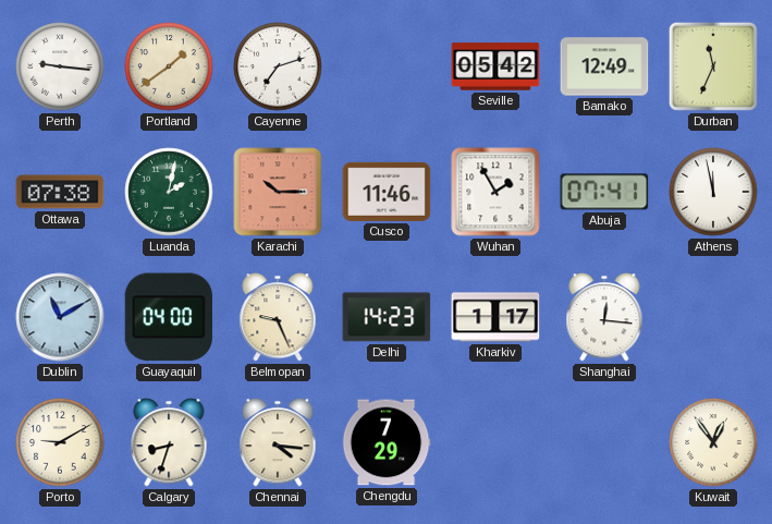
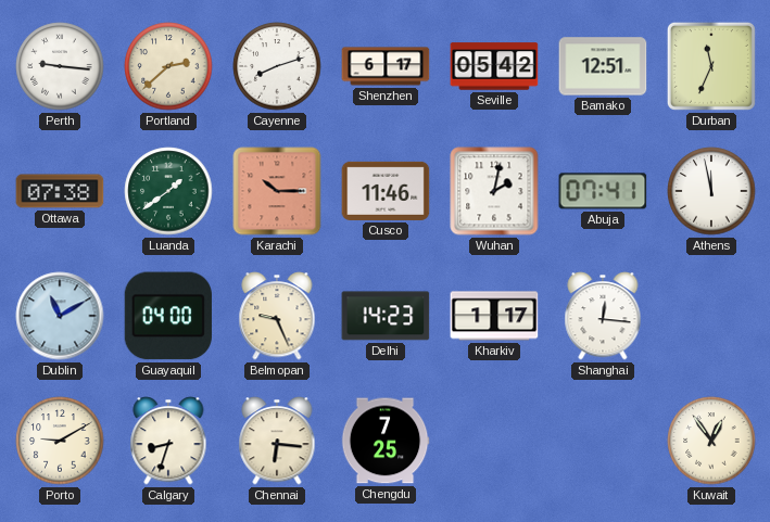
Portland: 1:39 -> 2:38 (168, 66)
Cayenne: 7:12 -> 8:12 (277, 66)
Shenzhen: none -> 6:17 (386, 66)
Bamako: 12:49 -> 12:51 (603, 66)
Luanda: 2:02 -> 1:39 (168, 191)
Wuhan: 1:55 -> 2:02 (494, 191)
Chennai: 4:16 -> 6:16 (277, 441)
Chengdu: 7:29 -> 7:25 (386, 441)
